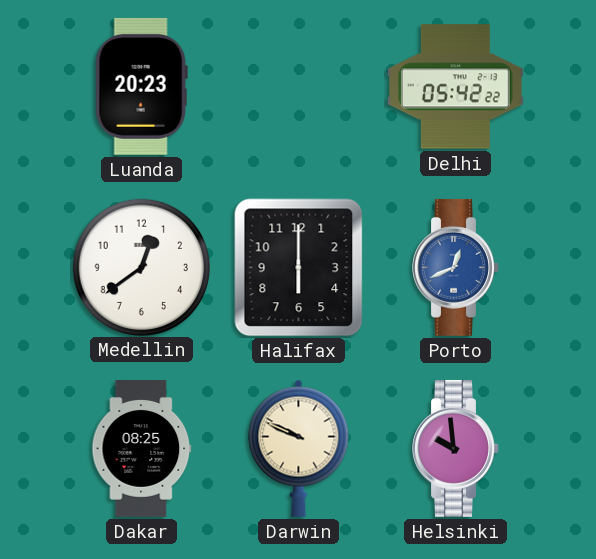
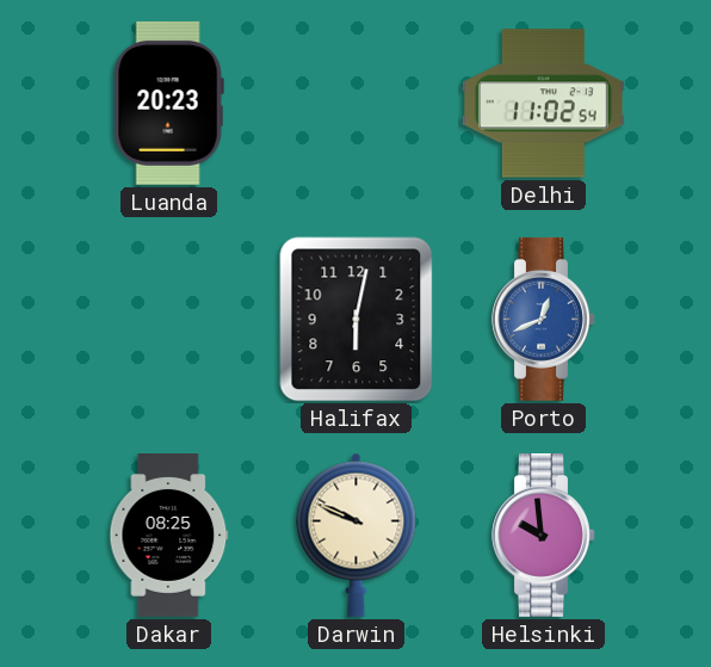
Delhi: 05:42 -> 11:02 (543, 104)
Medellin: 12:39 -> none (141, 267)
Halifax: 6:00 -> 6:02 (357, 320)
